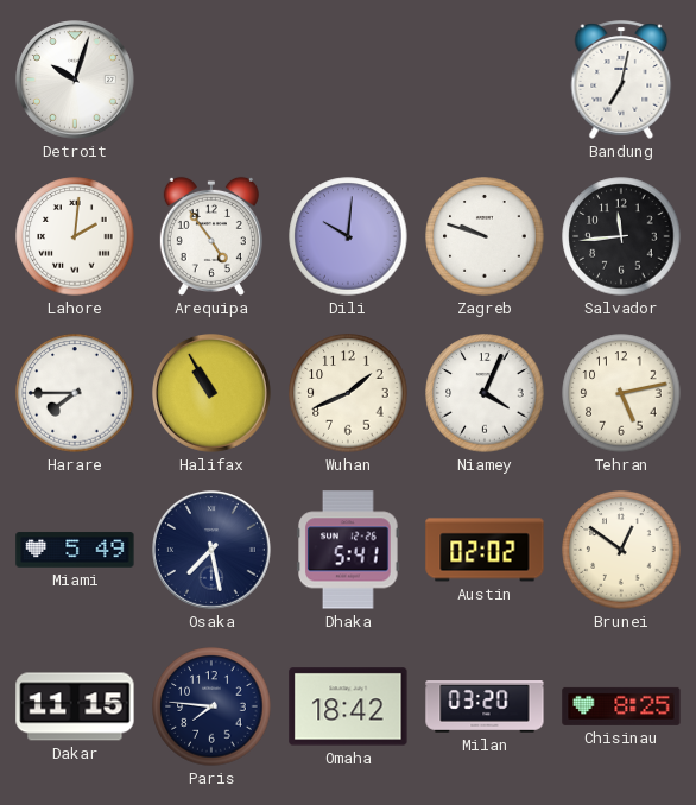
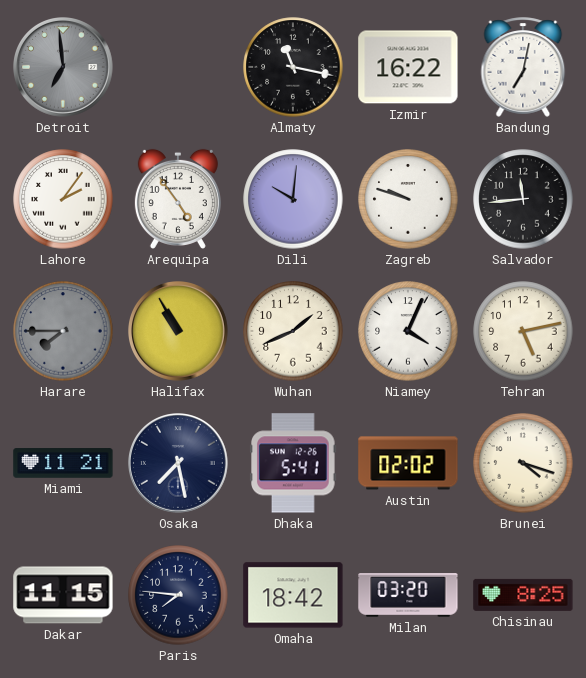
Detroit: 10:03 -> 6:59 (64, 68)
Detroit dial: white -> grey (64, 68)
Almaty: none -> 11:17 (293, 67)
Izmir: none -> 16:22 (408, 67)
Lahore: 2:01 -> 2:06 (63, 199)
Harare dial: white -> grey (63, 331)
Miami: 5:49 -> 11:21 (63, 463)
Brunei: 12:51 -> 4:18 (523, 463)
